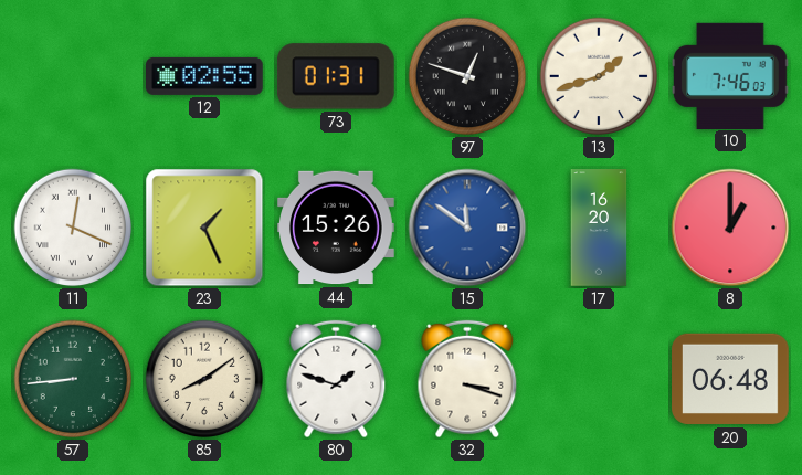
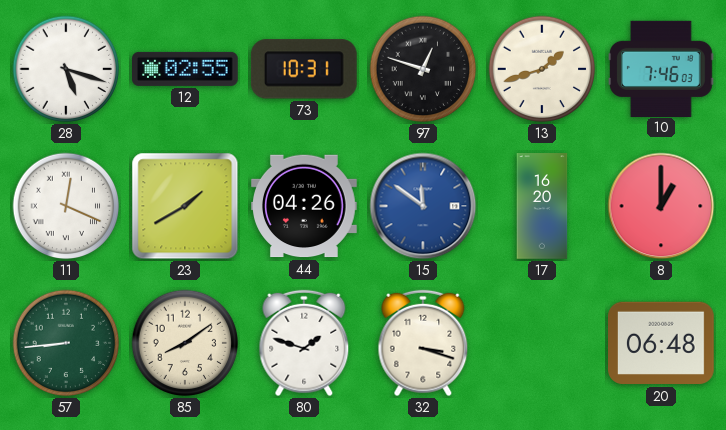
28: none -> 5:18 (66, 69)
73: 01:31 -> 10:31 (304, 69)
23: 1:26 -> 1:40 (185, 206)
44: 15:26 -> 04:26 (304, 206)
